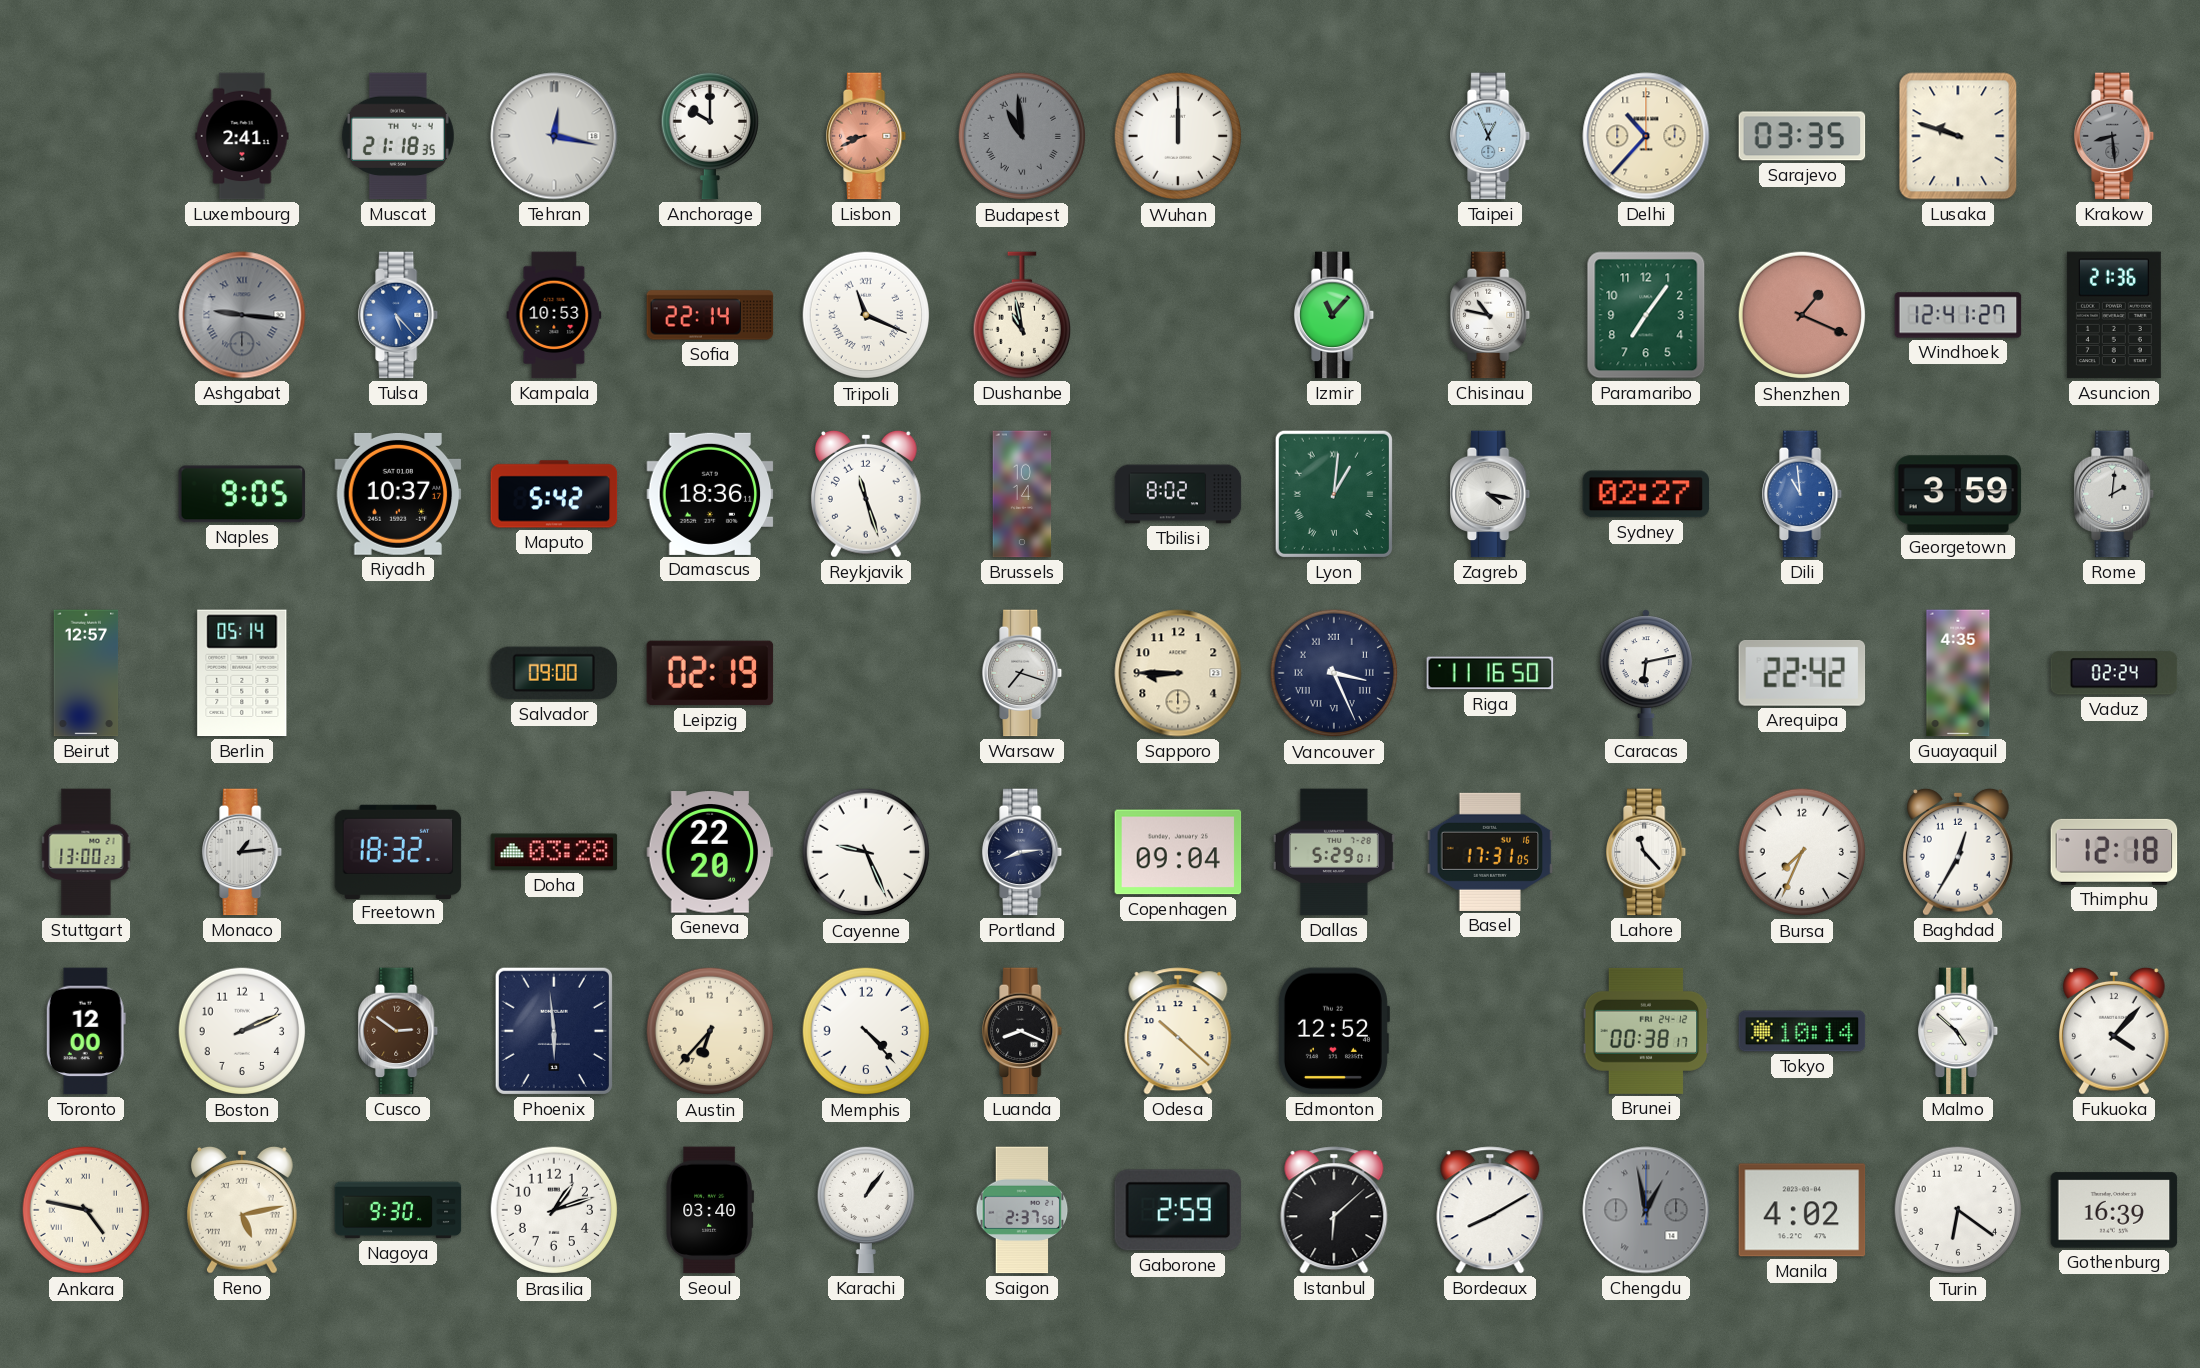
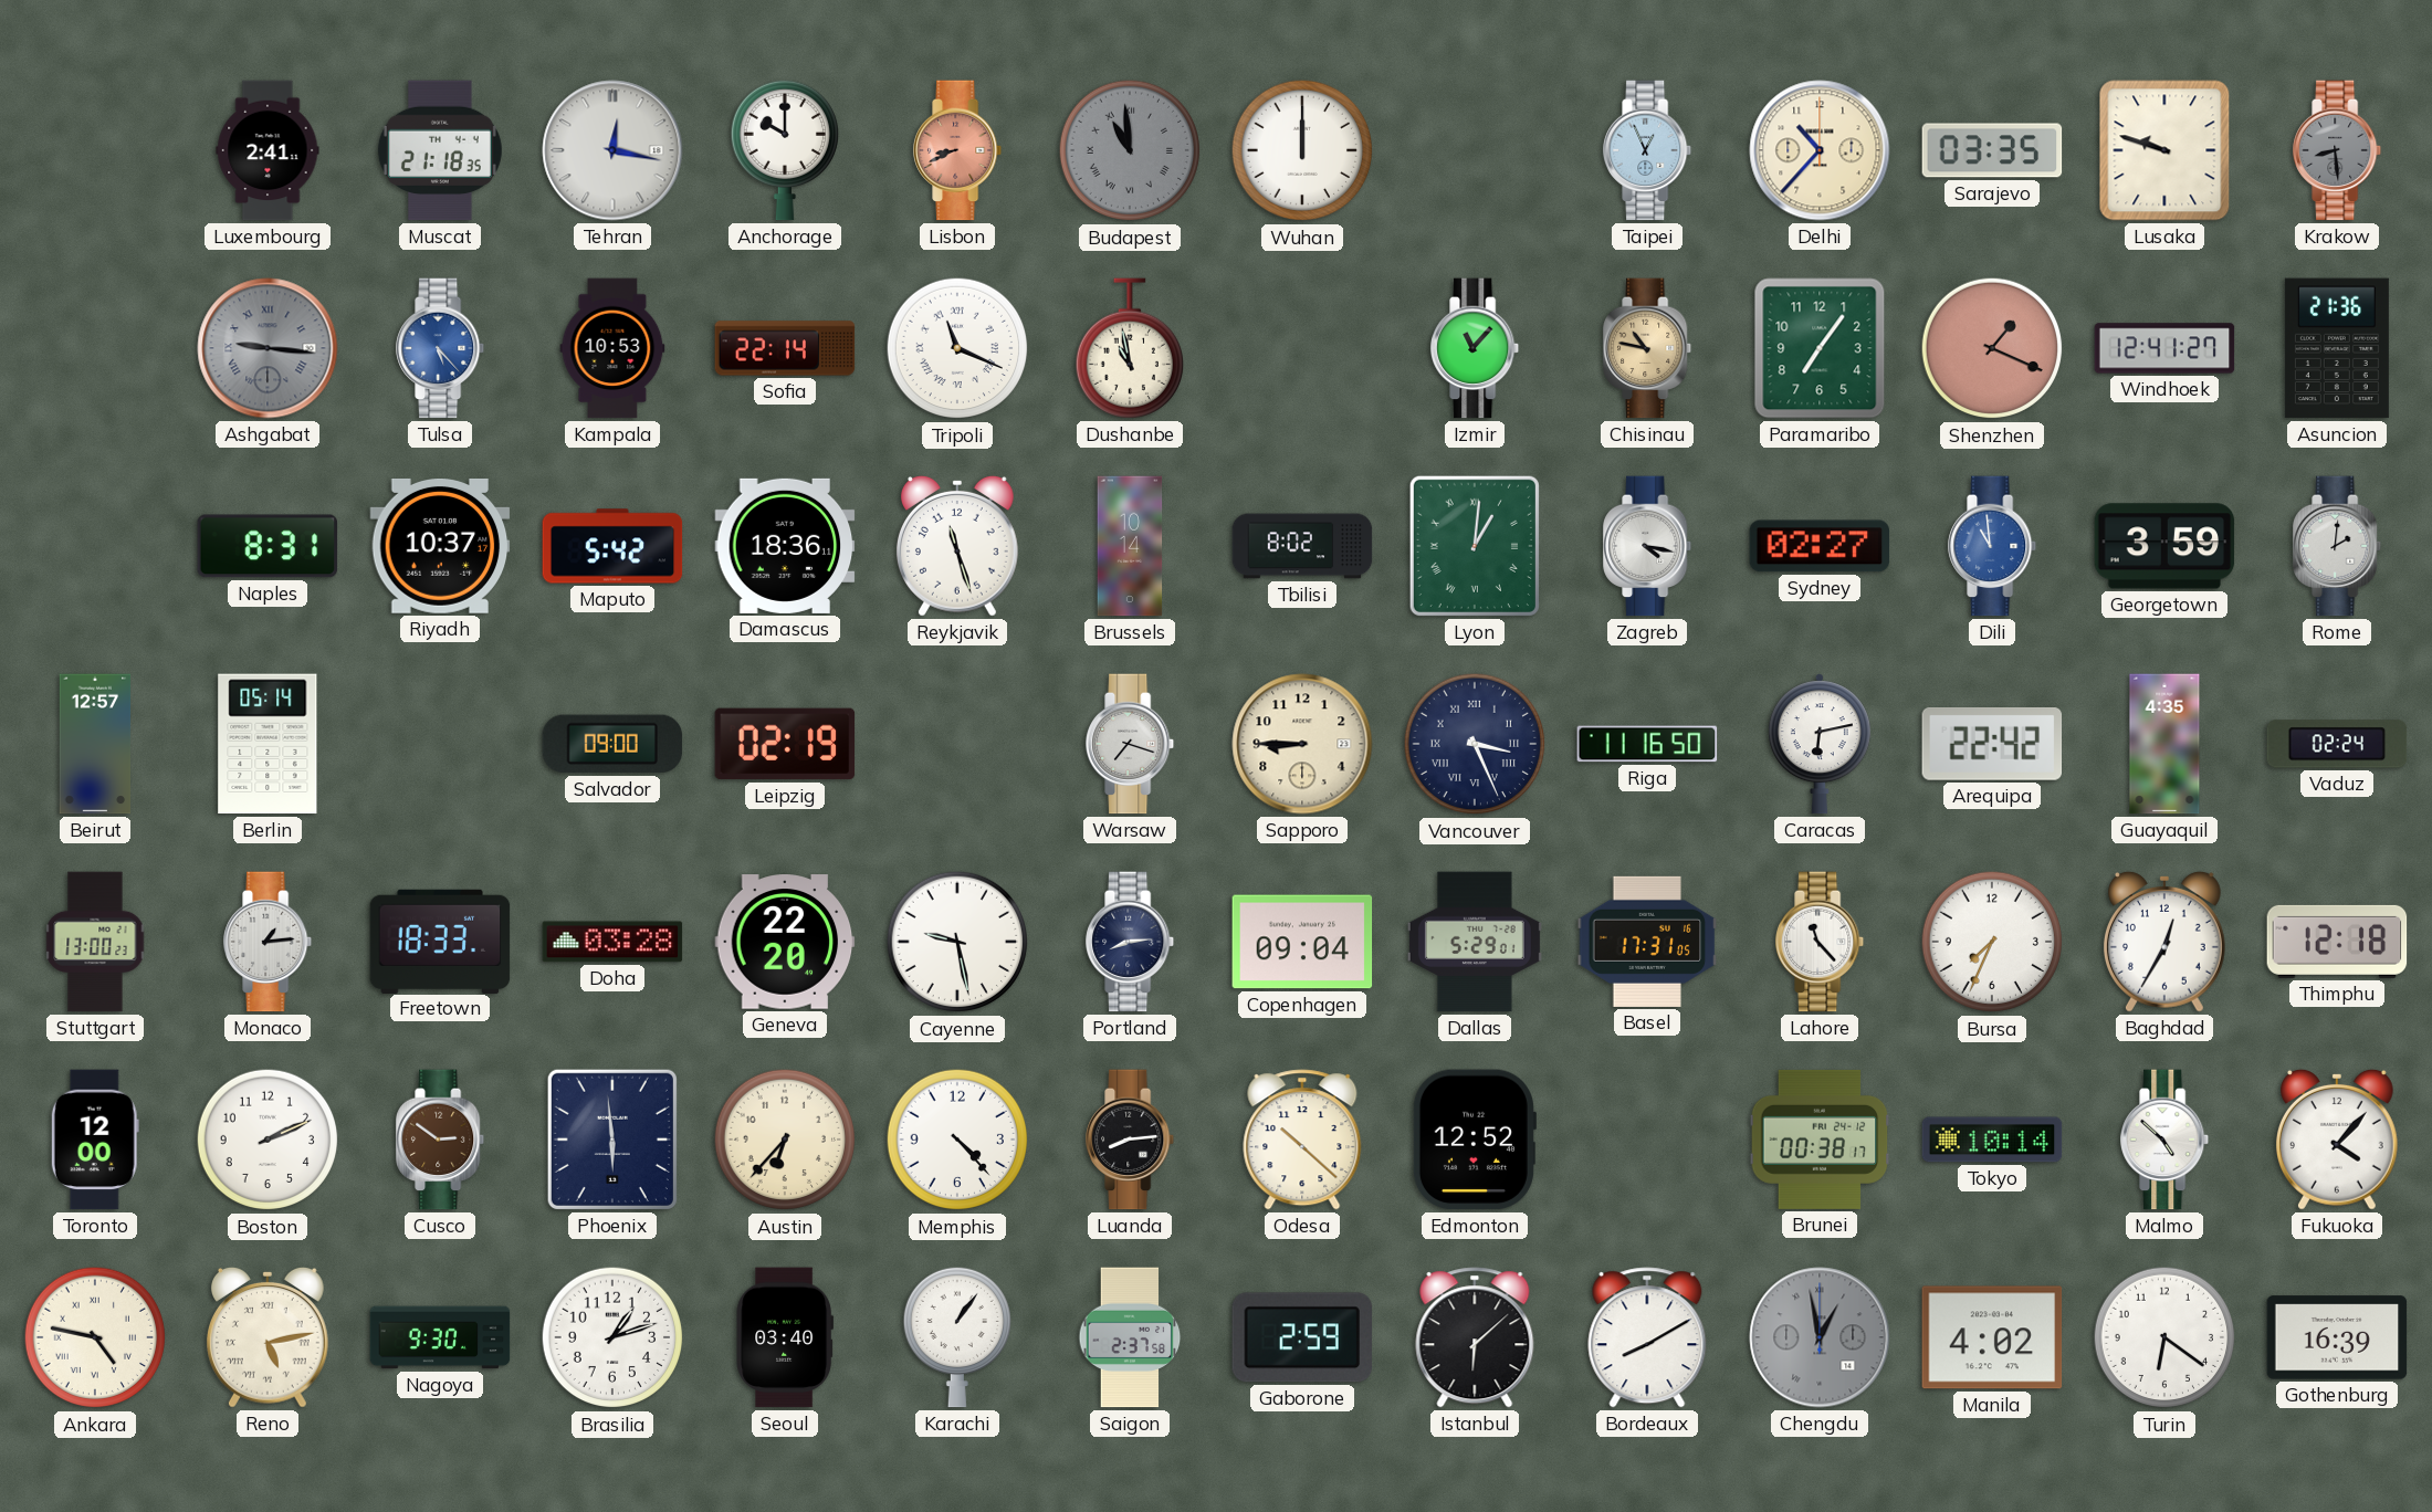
Chisinau dial: white -> champagne (1648, 348)
Naples: 9:05 -> 8:31 (268, 546)
Freetown: 18:32 -> 18:33 (440, 941)
Cayenne: 9:26 -> 9:28 (957, 942)
Luanda: 8:19 -> 8:14 (1131, 1140)
